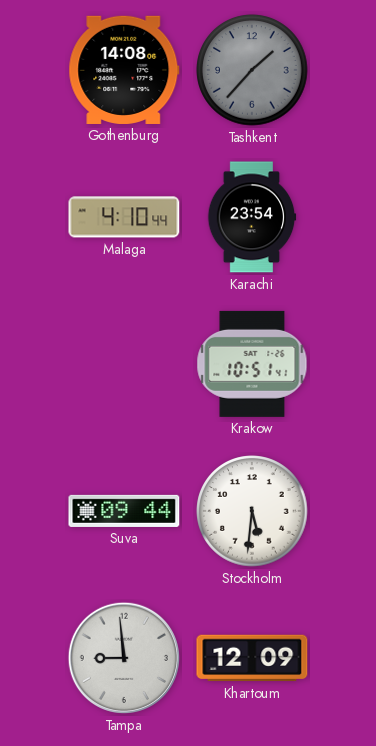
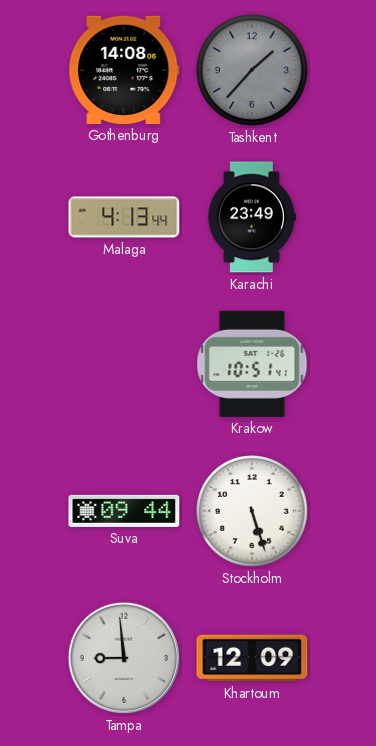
Malaga: 4:10 -> 4:13 (124, 217)
Karachi: 23:54 -> 23:49 (252, 217)
Stockholm: 5:31 -> 5:27 (252, 511)
